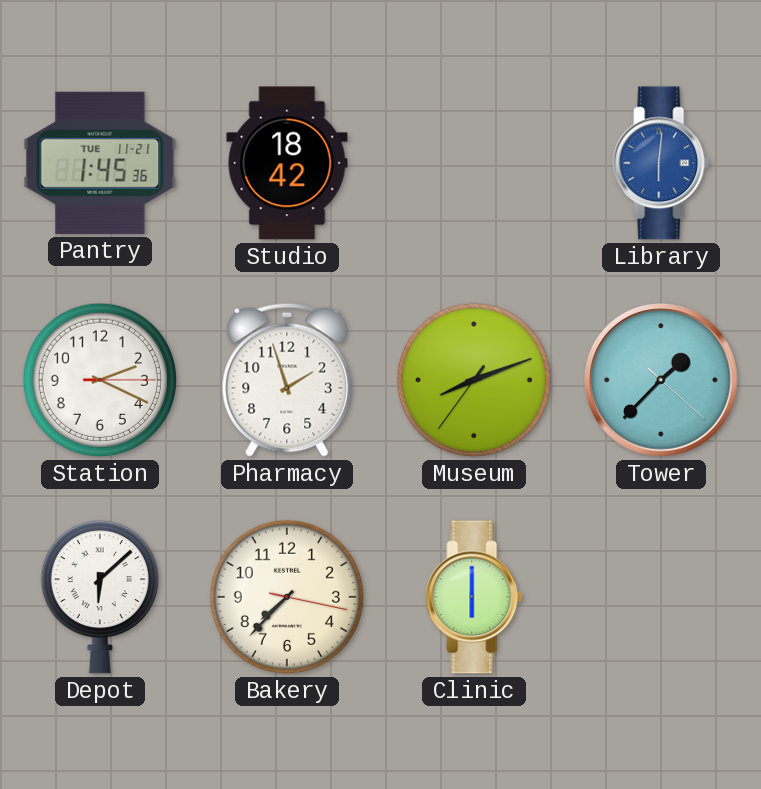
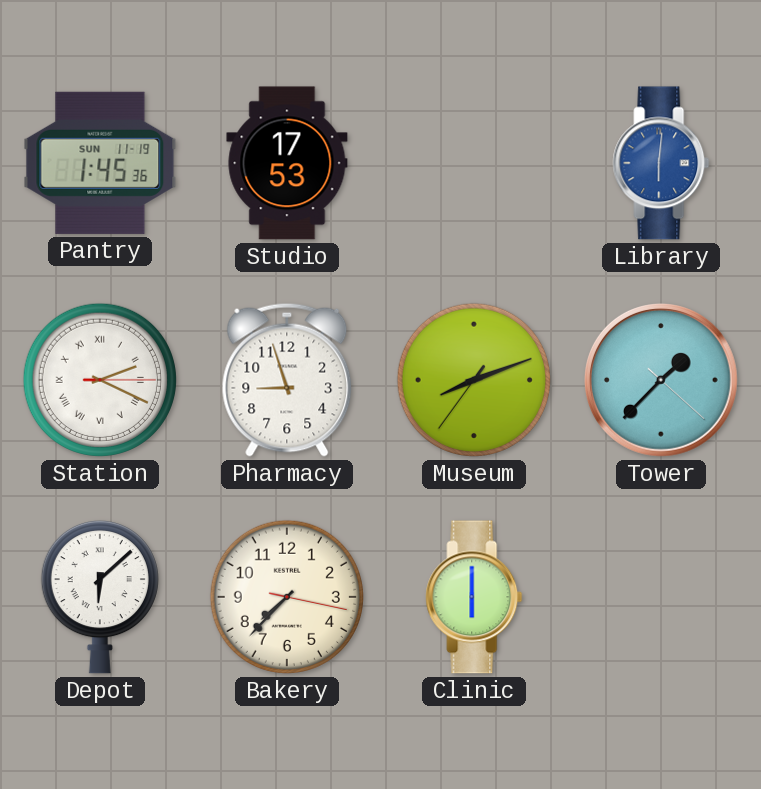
Pantry date: TUE 11-21 -> SUN 11-19 (100, 163)
Studio: 18:42 -> 17:53 (287, 163)
Station numerals: Arabic -> Roman (100, 380)
Pharmacy: 1:57 -> 8:57 (287, 380)
